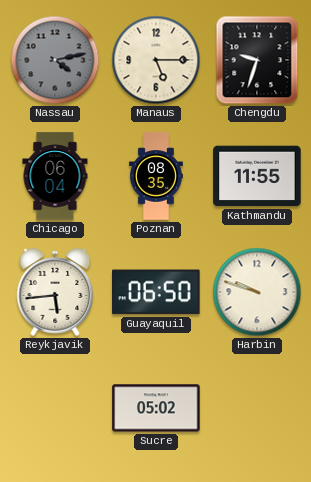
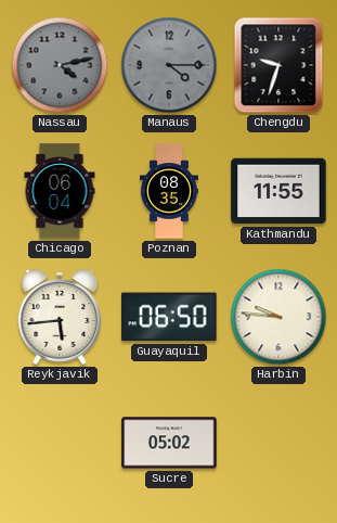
Manaus: 5:15 -> 4:15 (169, 65)
Manaus dial: cream -> grey (169, 65)
Harbin: 9:48 -> 9:46 (278, 317)
